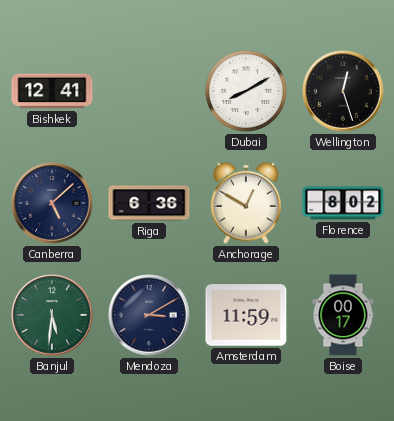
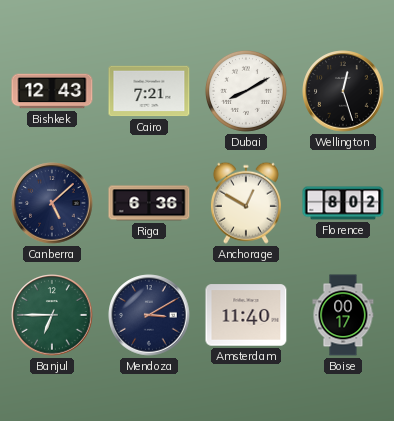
Bishkek: 12:41 -> 12:43 (52, 91)
Cairo: none -> 7:21 (149, 91)
Banjul: 5:31 -> 6:45 (52, 315)
Amsterdam: 11:59 -> 11:40 (246, 315)
